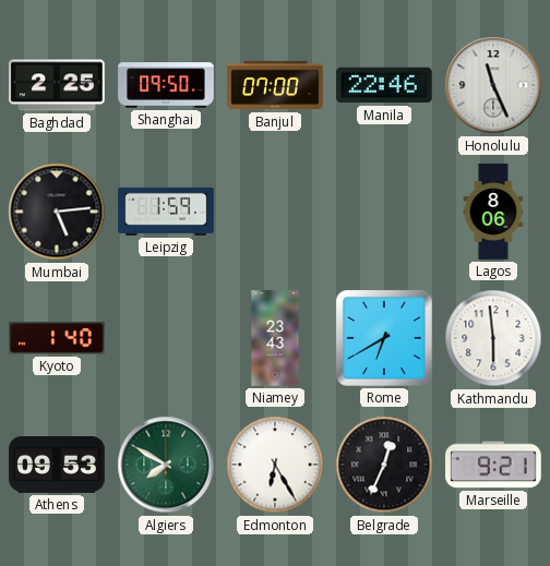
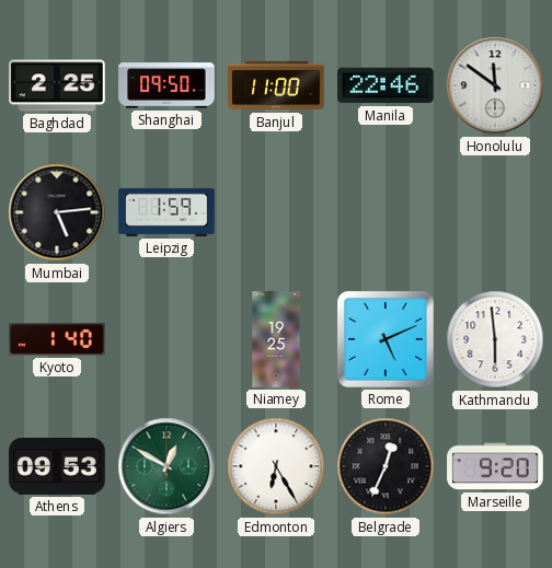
Banjul: 07:00 -> 11:00 (276, 85)
Honolulu: 11:26 -> 11:51 (495, 85)
Lagos: 8:06 -> none (493, 212)
Niamey: 23:43 -> 19:25 (276, 339)
Rome: 6:40 -> 5:11 (386, 339)
Algiers: 7:50 -> 12:50 (166, 466)
Marseille: 9:21 -> 9:20 (495, 466)
